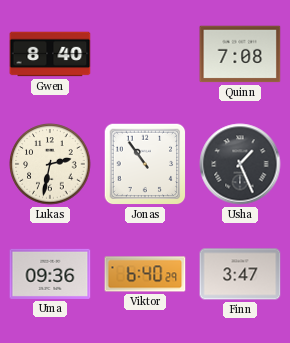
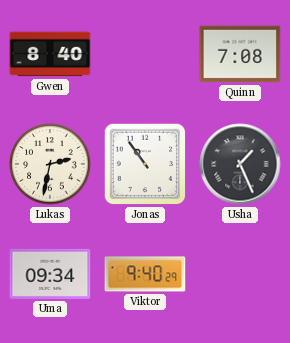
Uma: 09:36 -> 09:34 (50, 274)
Viktor: 6:40 -> 9:40 (145, 274)
Finn: 3:47 -> none (240, 274)
